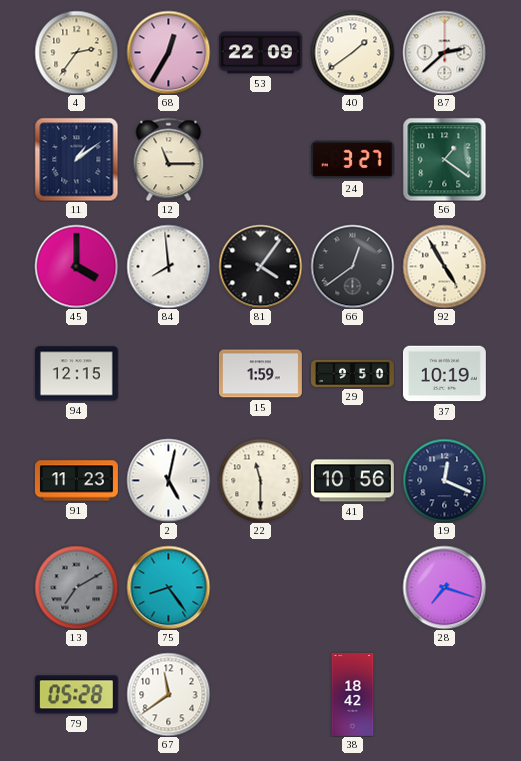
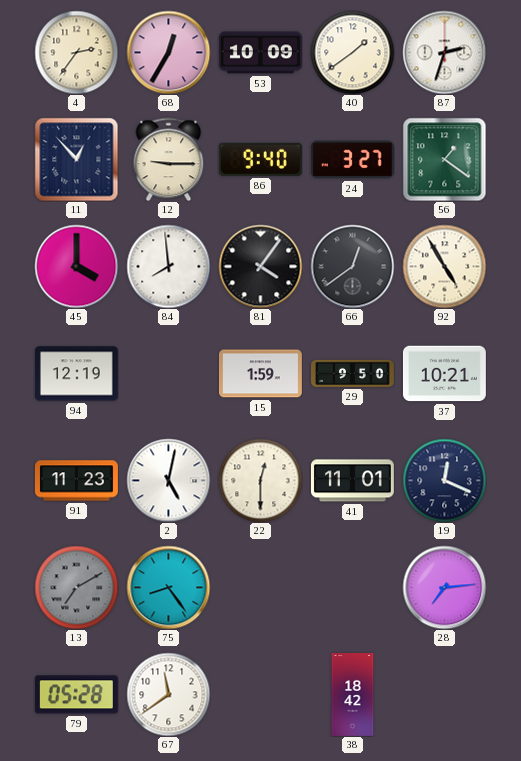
53: 22:09 -> 10:09 (260, 53)
87: 2:38 -> 2:33 (444, 52)
11: 1:09 -> 12:53 (76, 159)
12: 11:15 -> 9:15 (169, 159)
86: none -> 9:40 (260, 159)
94: 12:15 -> 12:19 (76, 374)
37: 10:19 -> 10:21 (444, 374)
22: 11:30 -> 12:30 (260, 480)
41: 10:56 -> 11:01 (352, 481)
28: 7:18 -> 7:14 (444, 587)
